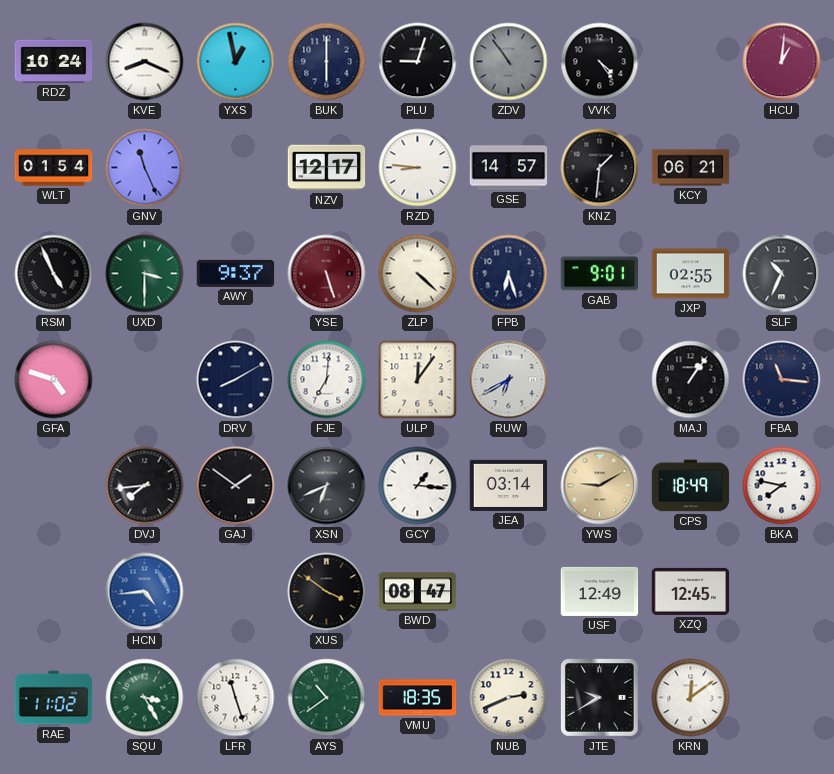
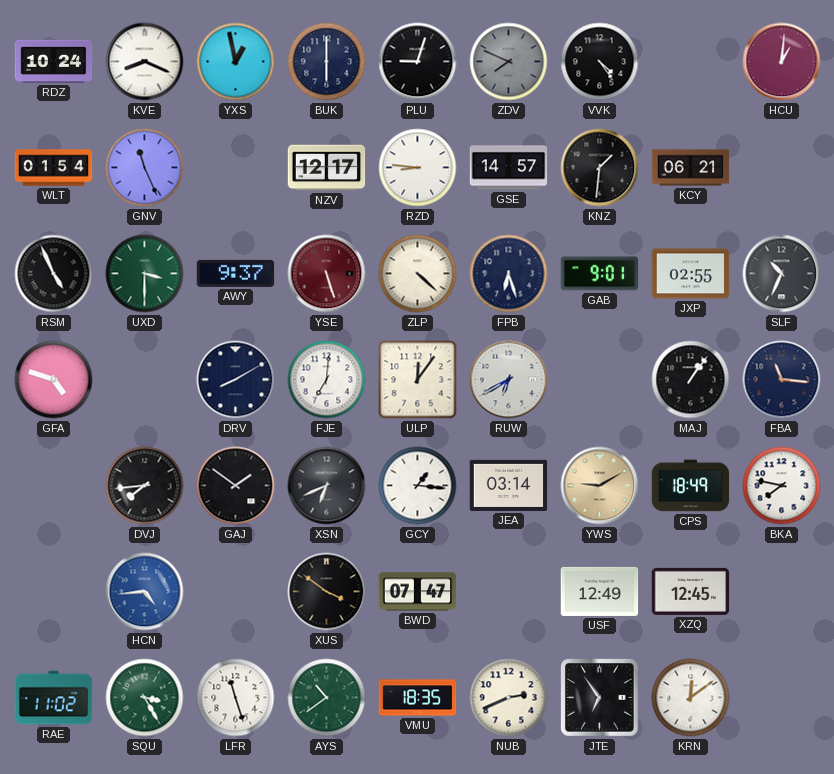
ZDV: 10:54 -> 7:49 (509, 62)
BWD: 08:47 -> 07:47 (418, 592)
JTE: 9:40 -> 6:54 (600, 698)
